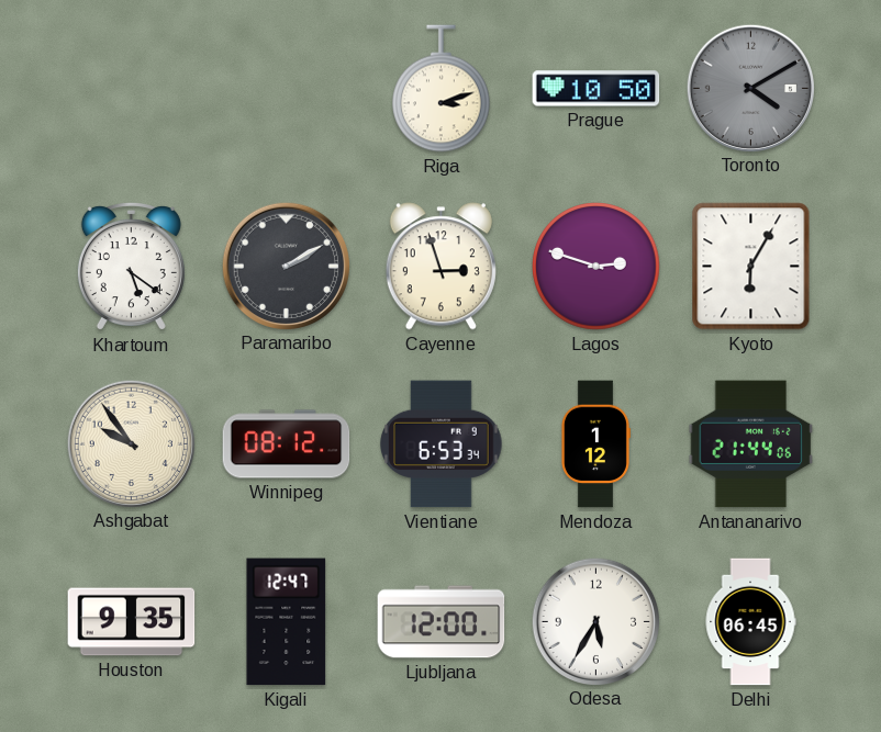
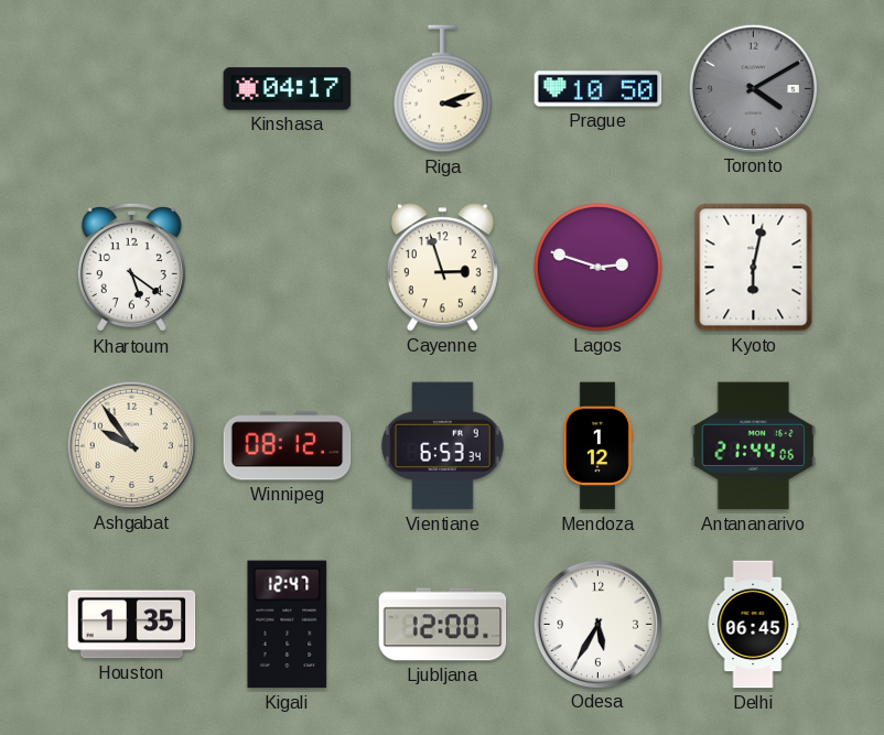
Kinshasa: none -> 04:17 (288, 89)
Paramaribo: 2:10 -> none (286, 266)
Kyoto: 6:05 -> 6:02 (754, 268)
Houston: 9:35 -> 1:35 (132, 625)
